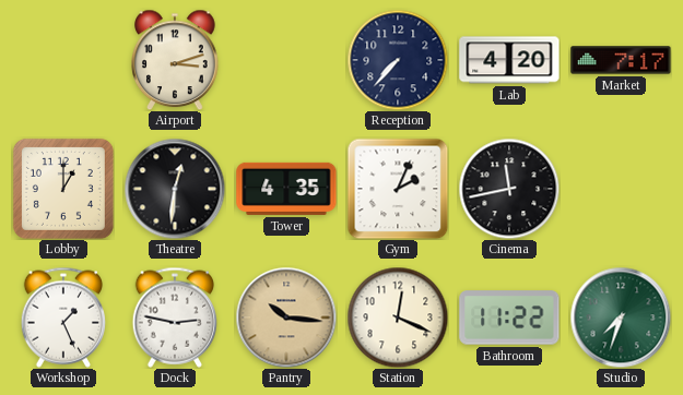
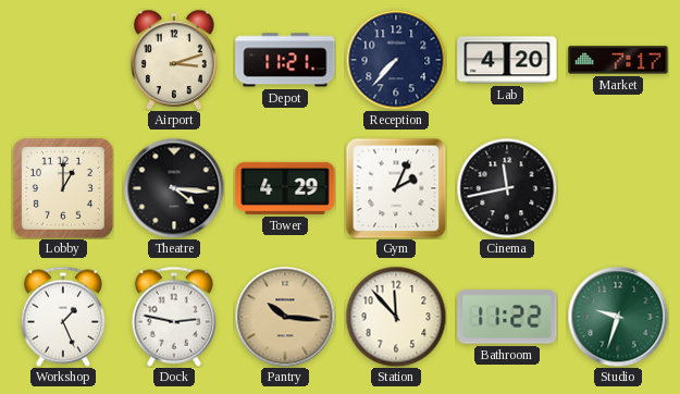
Depot: none -> 11:21 (285, 60)
Theatre: 12:31 -> 4:16 (174, 188)
Tower: 4:35 -> 4:29 (285, 188)
Station: 12:19 -> 11:53 (396, 317)
Studio: 7:33 -> 9:33 (618, 317)
